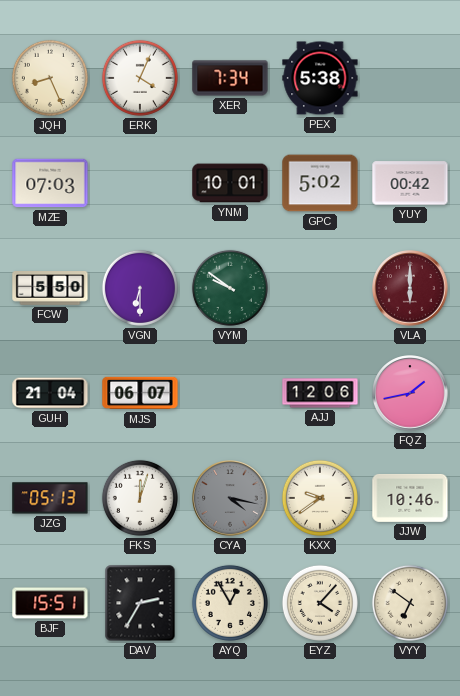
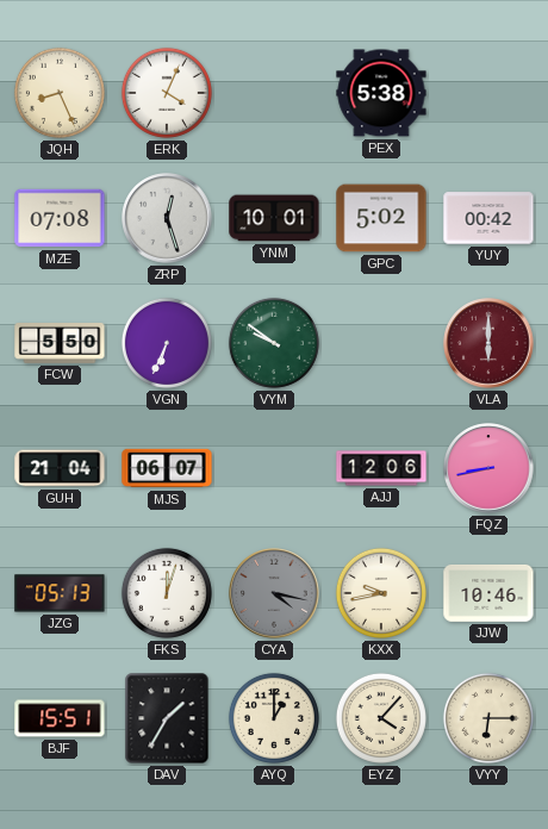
XER: 7:34 -> none (230, 78)
MZE: 07:03 -> 07:08 (60, 218)
ZRP: none -> 12:27 (167, 218)
VGN: 6:30 -> 6:34 (167, 343)
FQZ: 1:43 -> 8:43 (488, 468)
KXX: 9:39 -> 9:43 (381, 593)
DAV: 2:35 -> 1:35 (167, 718)
AYQ: 12:55 -> 1:00 (274, 718)
VYY: 6:51 -> 6:15 (488, 718)
